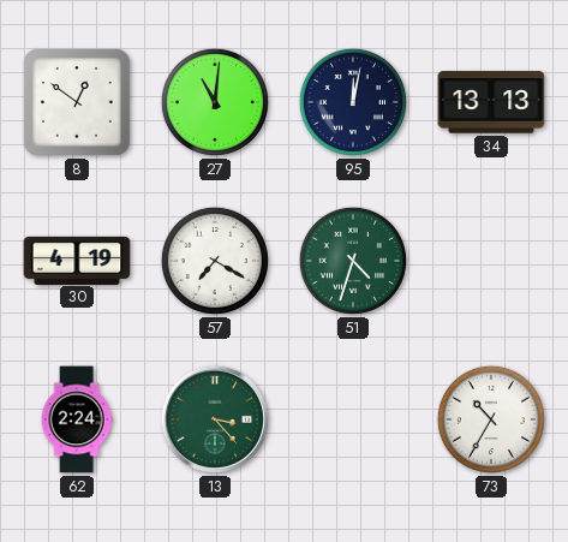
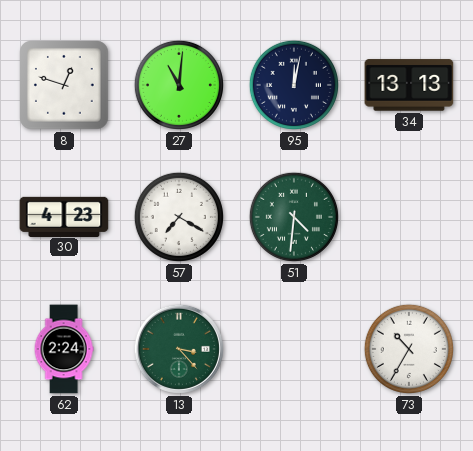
8: 12:51 -> 12:48 (65, 86)
30: 4:19 -> 4:23 (64, 216)
51: 4:33 -> 4:31 (294, 217)
